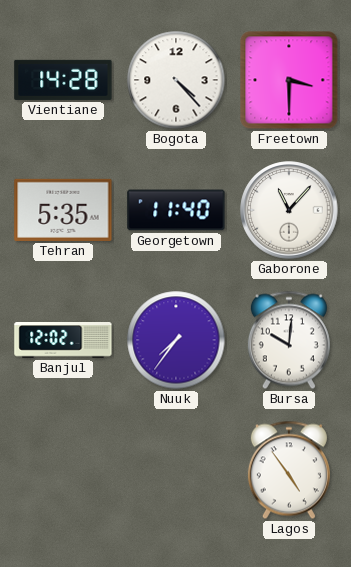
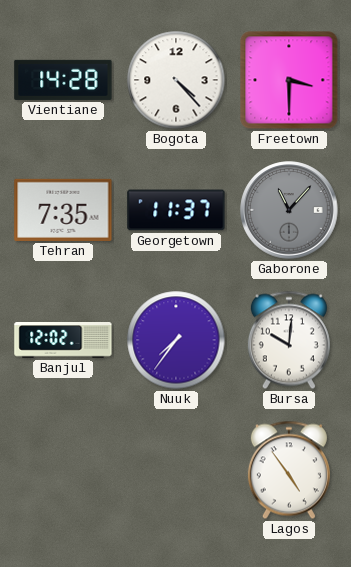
Tehran: 5:35 -> 7:35 (63, 210)
Georgetown: 11:40 -> 11:37 (176, 210)
Gaborone dial: white -> grey (289, 210)
